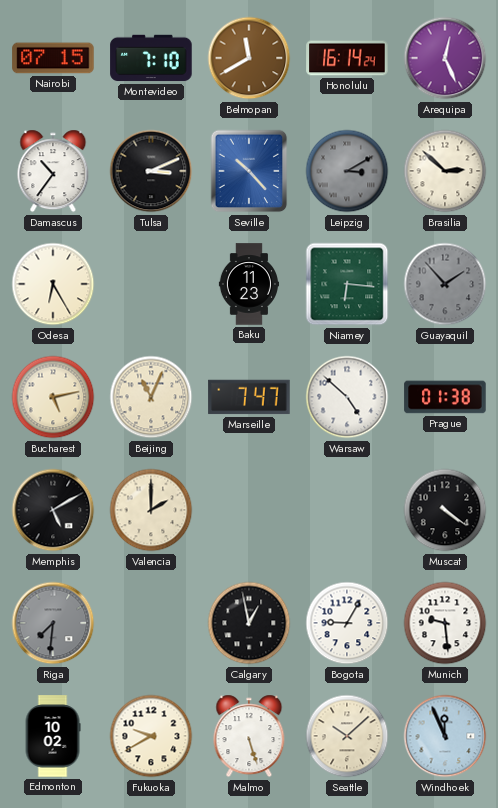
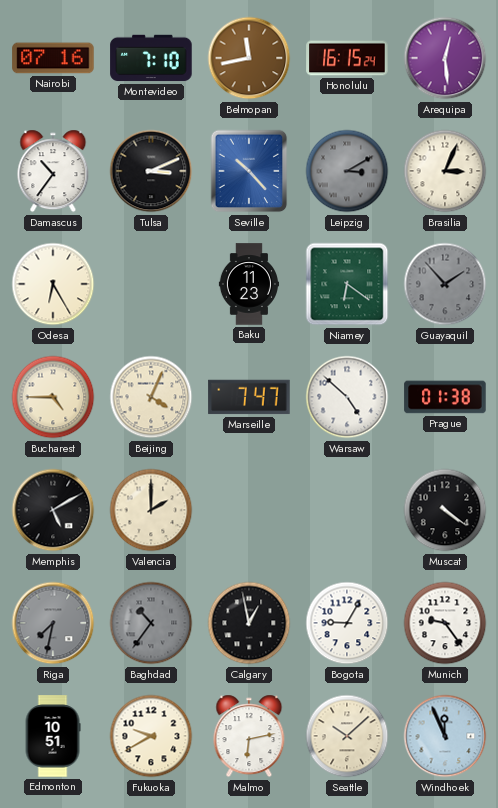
Nairobi: 07:15 -> 07:16 (53, 58)
Belmopan: 11:40 -> 11:43 (249, 58)
Honolulu: 16:14 -> 16:15 (347, 58)
Arequipa: 12:26 -> 12:29 (445, 58)
Brasilia: 2:52 -> 3:04 (445, 171)
Niamey: 6:16 -> 6:21 (347, 284)
Bucharest: 5:13 -> 4:45 (53, 397)
Beijing: 11:04 -> 4:04 (151, 397)
Riga: 7:31 -> 7:32 (53, 623)
Baghdad: none -> 10:36 (151, 623)
Munich: 9:29 -> 9:24 (445, 623)
Edmonton: 10:02 -> 10:51 (53, 736)
Malmo: 5:27 -> 6:13 (249, 736)
